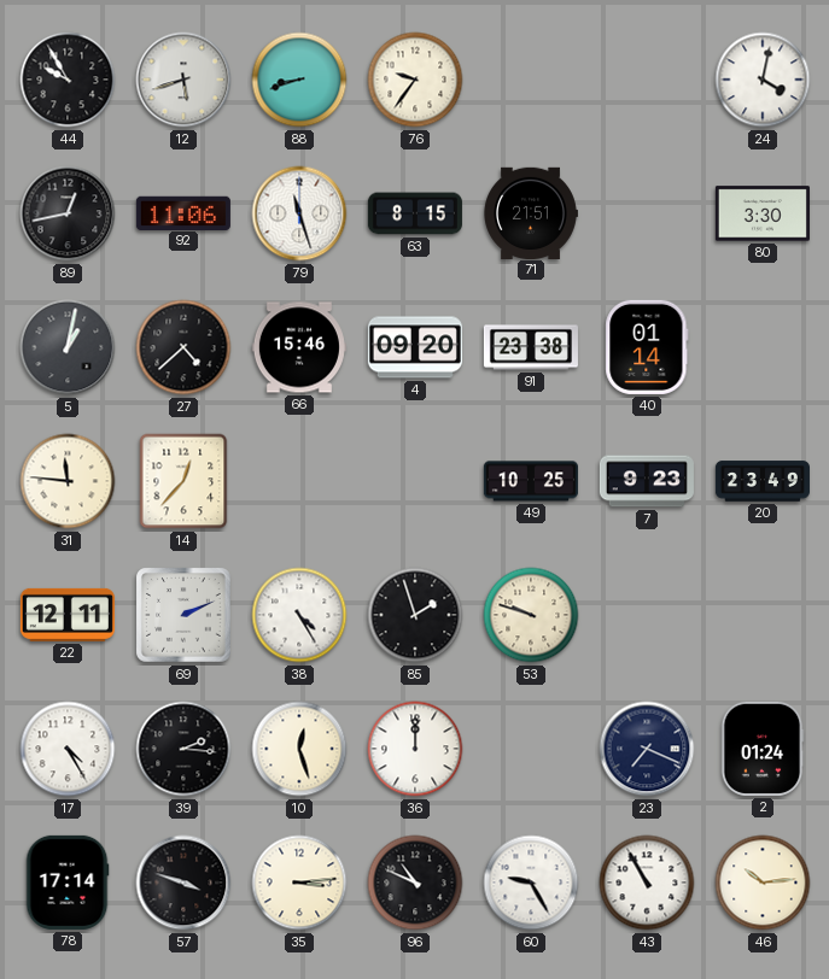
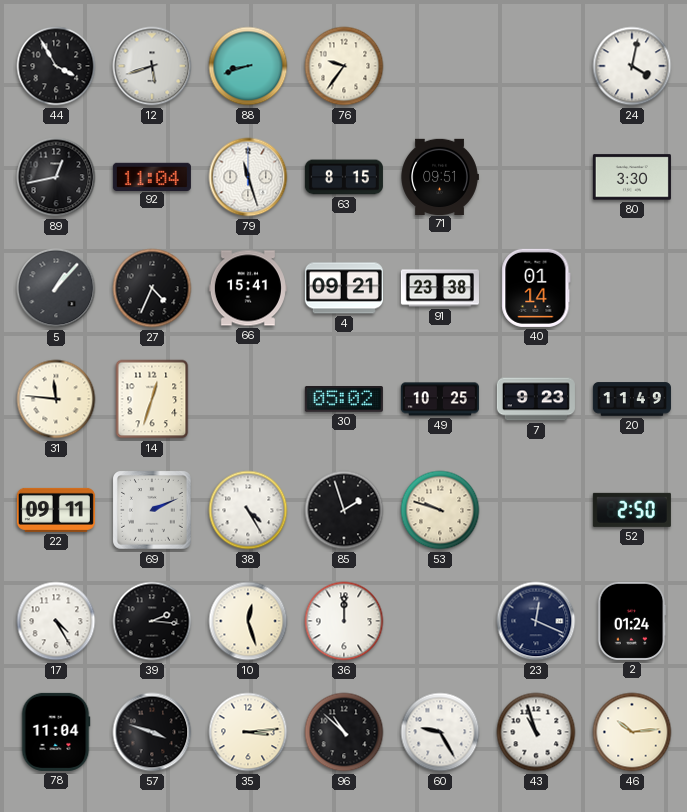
44: 9:55 -> 3:55 (56, 66)
92: 11:06 -> 11:04 (152, 176)
71: 21:51 -> 09:51 (440, 176)
5: 1:02 -> 1:07 (56, 288)
27: 4:38 -> 4:34 (152, 288)
66: 15:46 -> 15:41 (248, 288)
4: 09:20 -> 09:21 (344, 288)
14: 12:37 -> 12:33 (152, 399)
30: none -> 05:02 (344, 400)
20: 23:49 -> 11:49 (632, 399)
22: 12:11 -> 09:11 (56, 510)
52: none -> 2:50 (632, 510)
23: 7:19 -> 12:19 (536, 621)
78: 17:14 -> 11:04 (56, 732)
96: 10:49 -> 10:52 (344, 732)
43: 10:55 -> 10:57 (536, 732)
